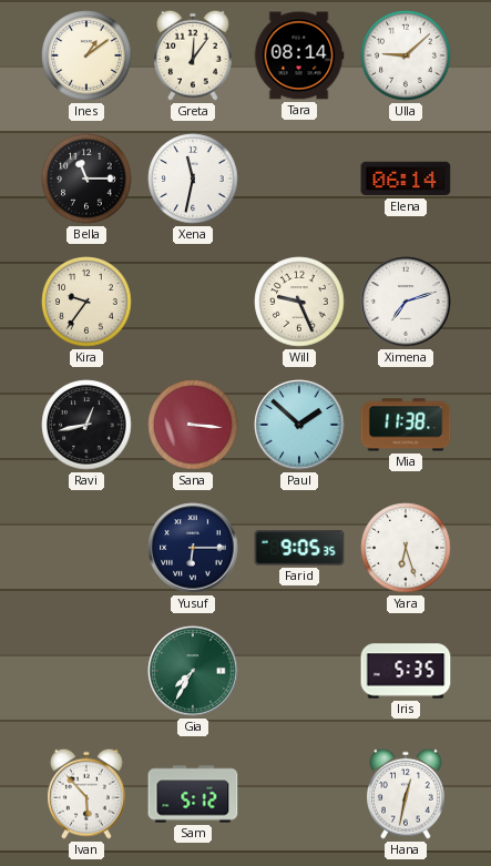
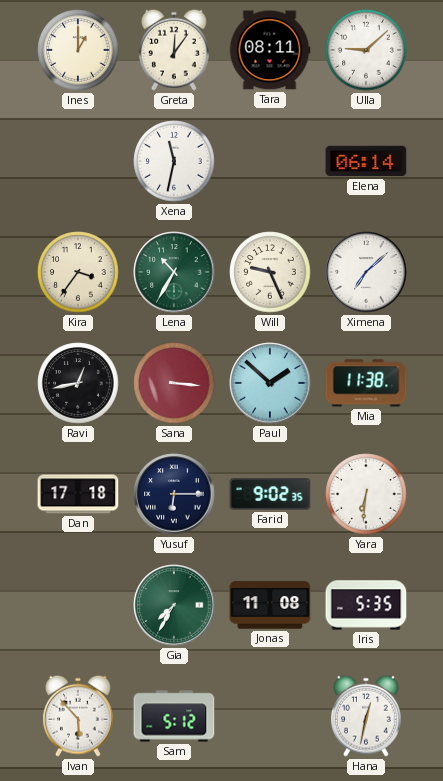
Ines: 1:09 -> 1:00 (78, 50)
Tara: 08:14 -> 08:11 (270, 50)
Bella: 11:15 -> none (86, 179)
Kira: 9:36 -> 3:36 (78, 272)
Lena: none -> 10:35 (174, 272)
Ximena: 7:12 -> 7:08 (366, 272)
Dan: none -> 17:18 (78, 494)
Farid: 9:05 -> 9:02 (270, 494)
Yara: 6:27 -> 6:31 (366, 494)
Jonas: none -> 11:08 (270, 605)
